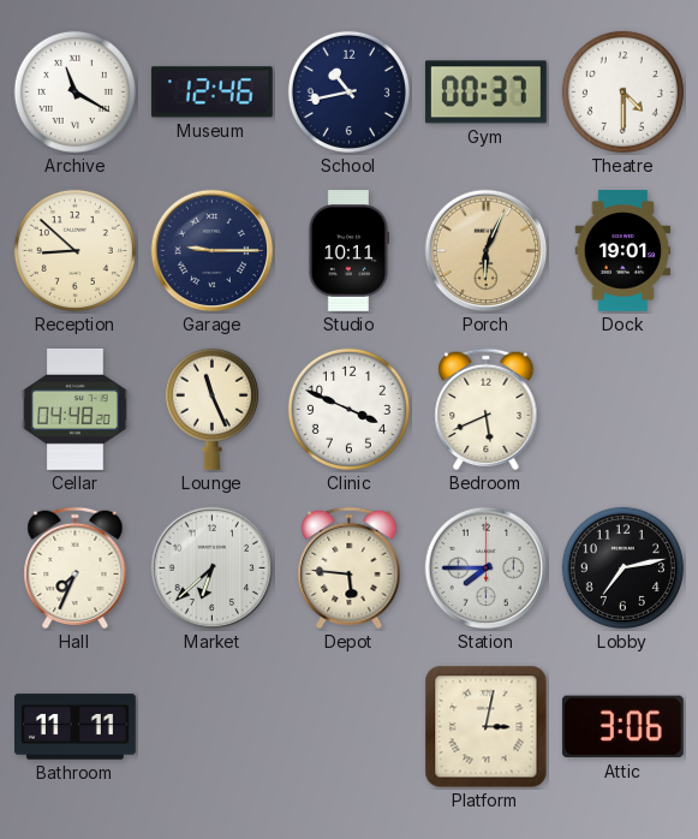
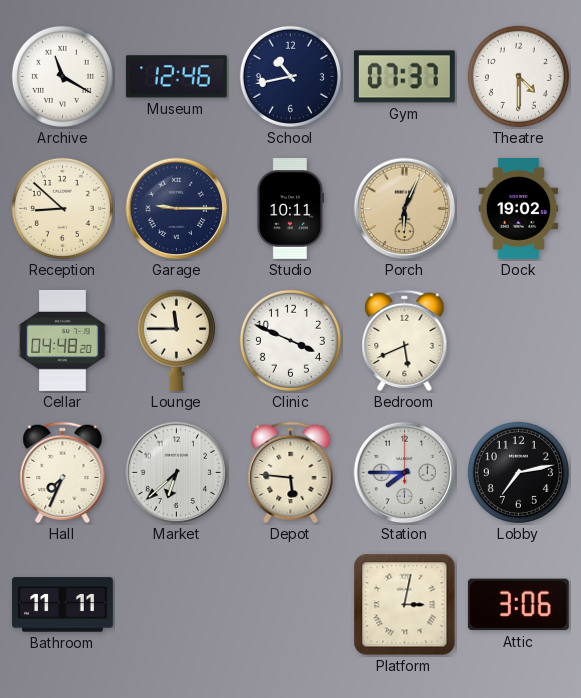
Gym: 00:37 -> 07:37 (404, 77)
Dock: 19:01 -> 19:02 (519, 209)
Lounge: 11:26 -> 11:45 (176, 340)
